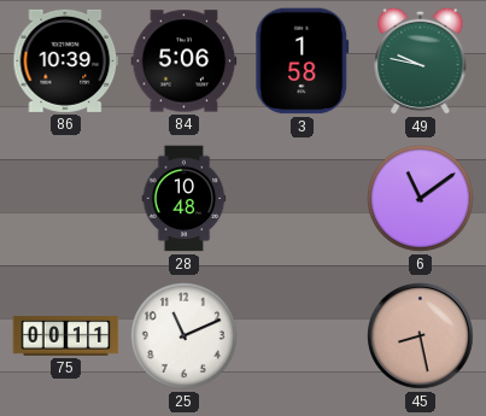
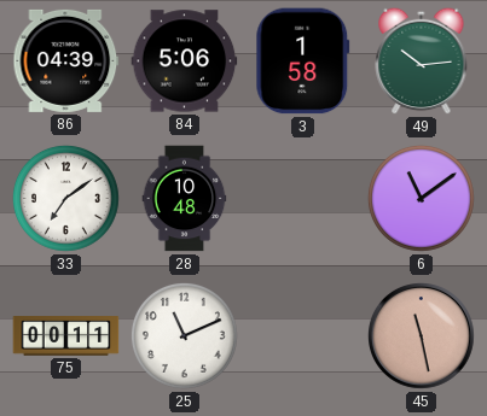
86: 10:39 -> 04:39 (66, 60)
49: 9:47 -> 10:14 (422, 60)
33: none -> 7:09 (65, 198)
45: 8:28 -> 11:28 (422, 336)
